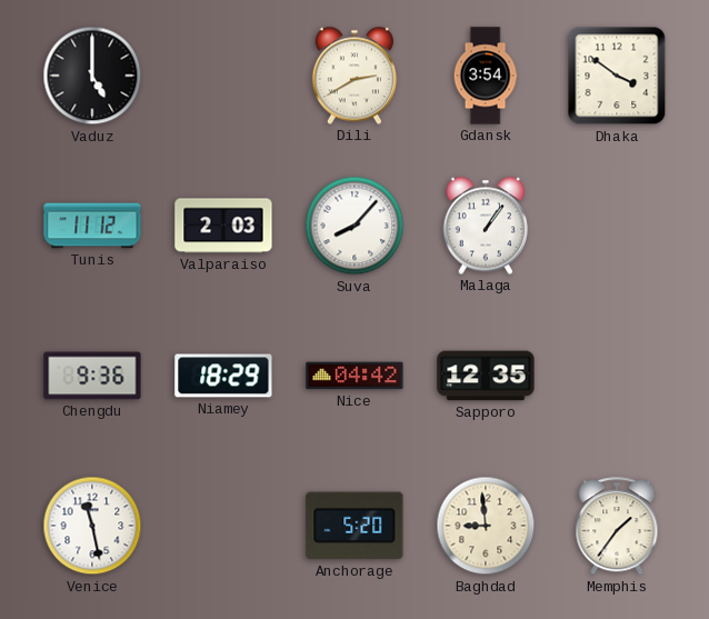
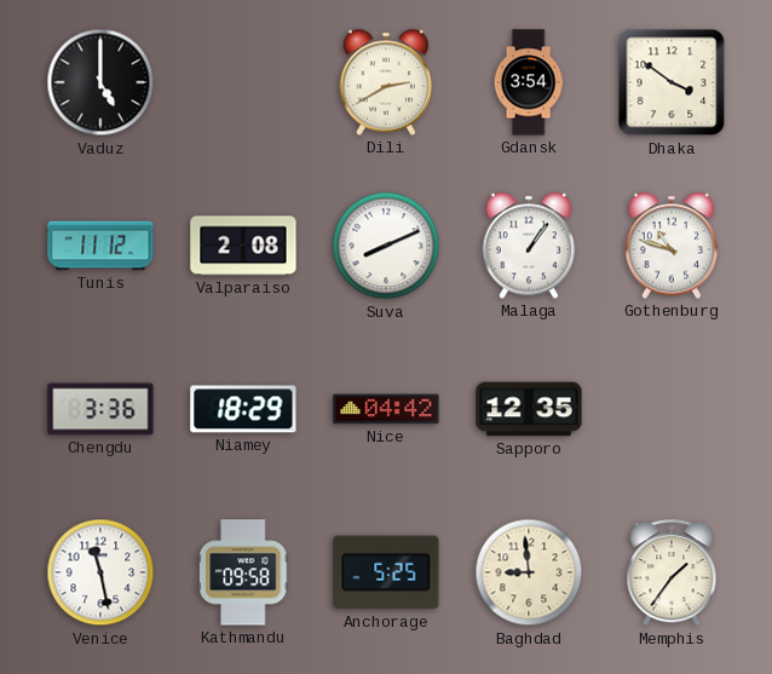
Valparaiso: 2:03 -> 2:08 (243, 246)
Suva: 8:07 -> 8:11 (386, 246)
Gothenburg: none -> 10:48 (672, 246)
Chengdu: 9:36 -> 3:36 (100, 409)
Kathmandu: none -> 09:58 (243, 572)
Anchorage: 5:20 -> 5:25 (386, 572)
